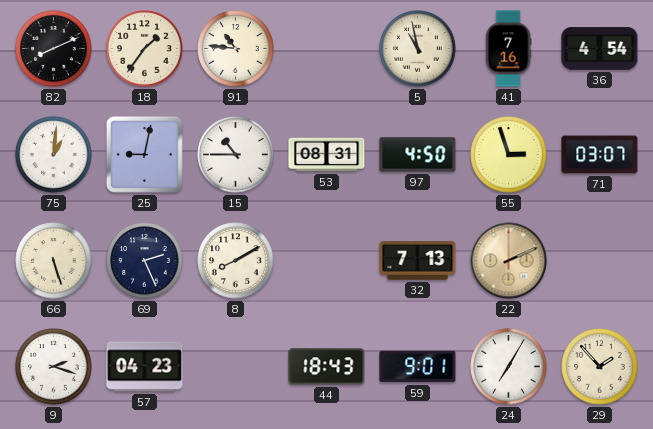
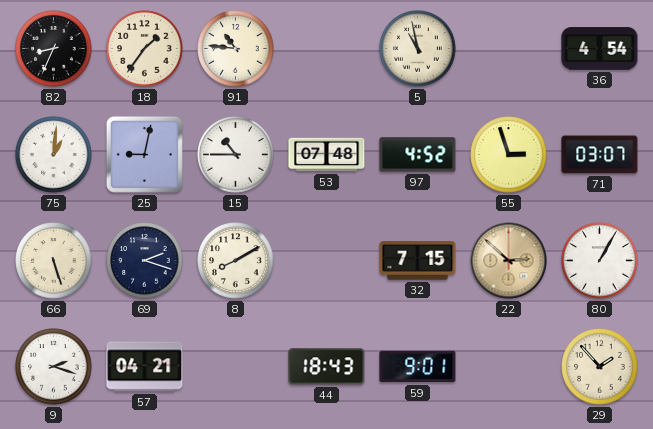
82: 8:11 -> 8:34 (54, 49)
41: 7:16 -> none (508, 49)
53: 08:31 -> 07:48 (327, 155)
97: 4:50 -> 4:52 (418, 155)
69: 2:26 -> 2:18 (145, 261)
32: 7:13 -> 7:15 (418, 261)
22: 2:11 -> 2:52 (509, 261)
80: none -> 1:05 (600, 261)
57: 04:23 -> 04:21 (145, 367)
24: 7:05 -> none (509, 367)
